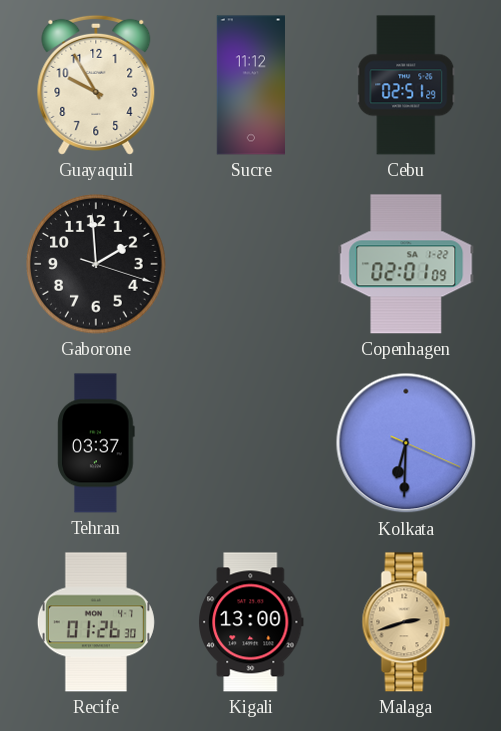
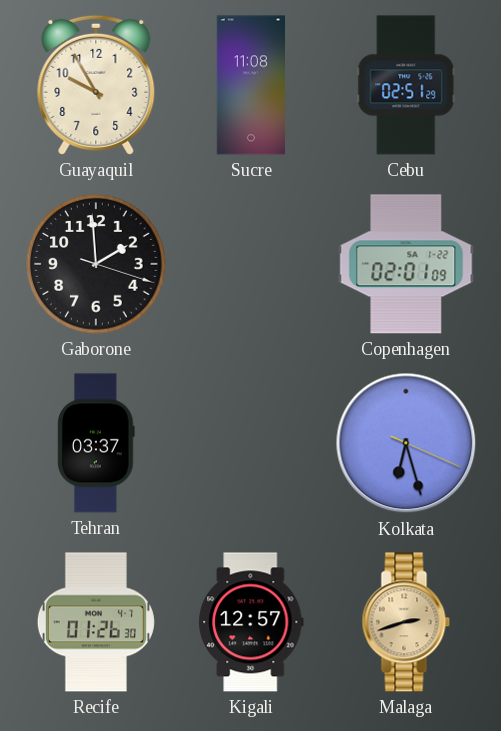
Sucre: 11:12 -> 11:08 (250, 85)
Kolkata: 6:30 -> 6:27 (406, 443)
Kigali: 13:00 -> 12:57 (251, 622)
